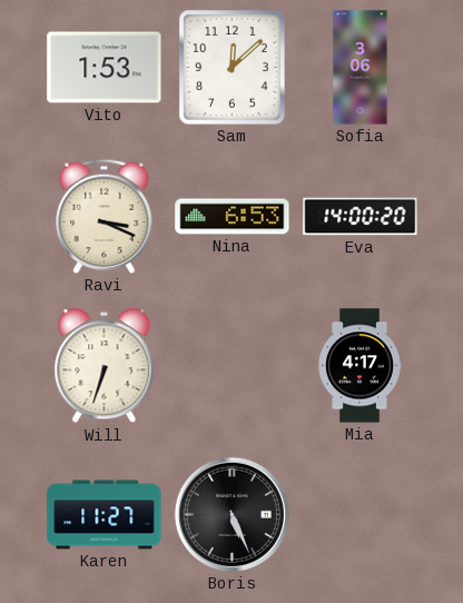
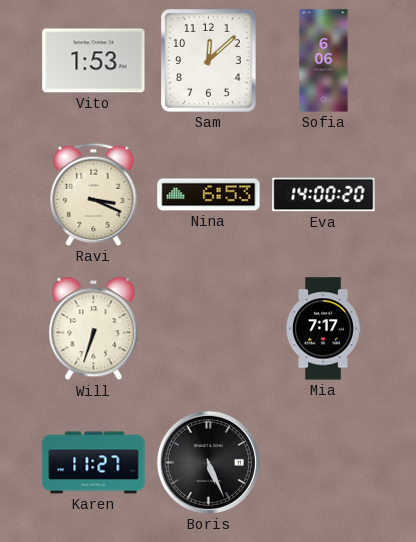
Sofia: 3:06 -> 6:06 (324, 61)
Mia: 4:17 -> 7:17 (324, 329)
